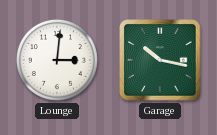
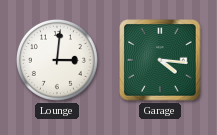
Garage: 10:17 -> 4:16 (160, 60)
